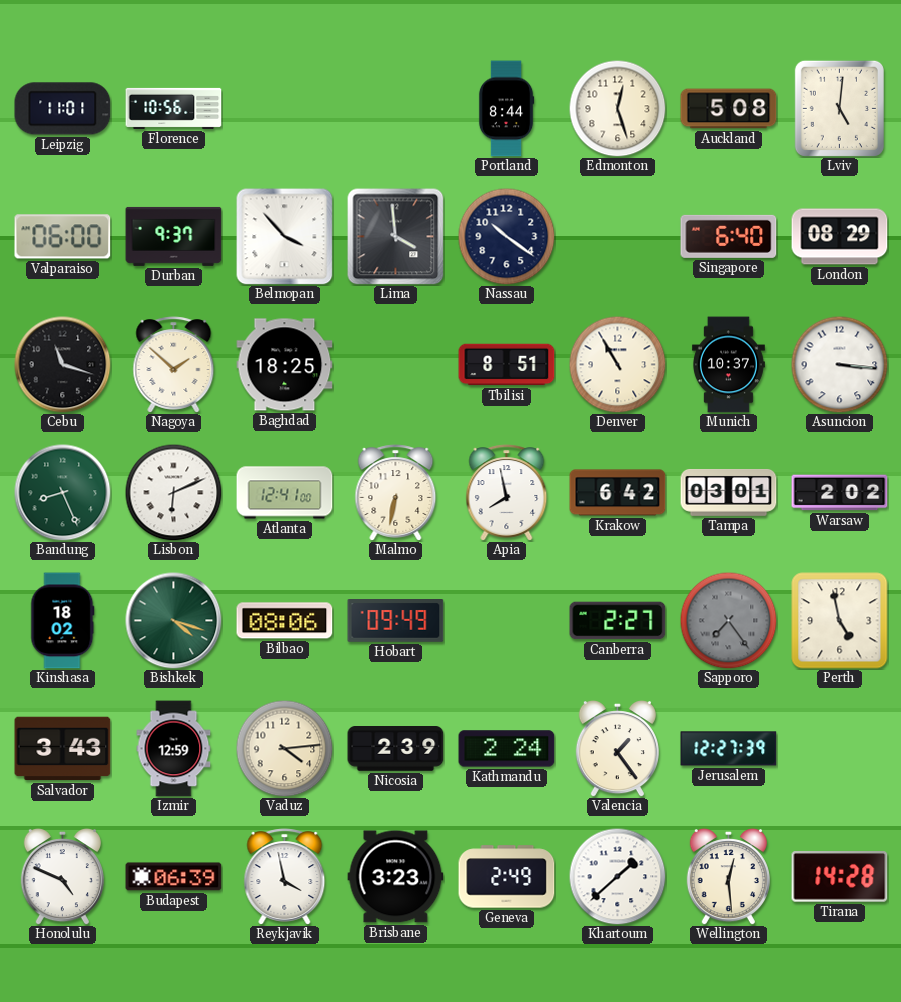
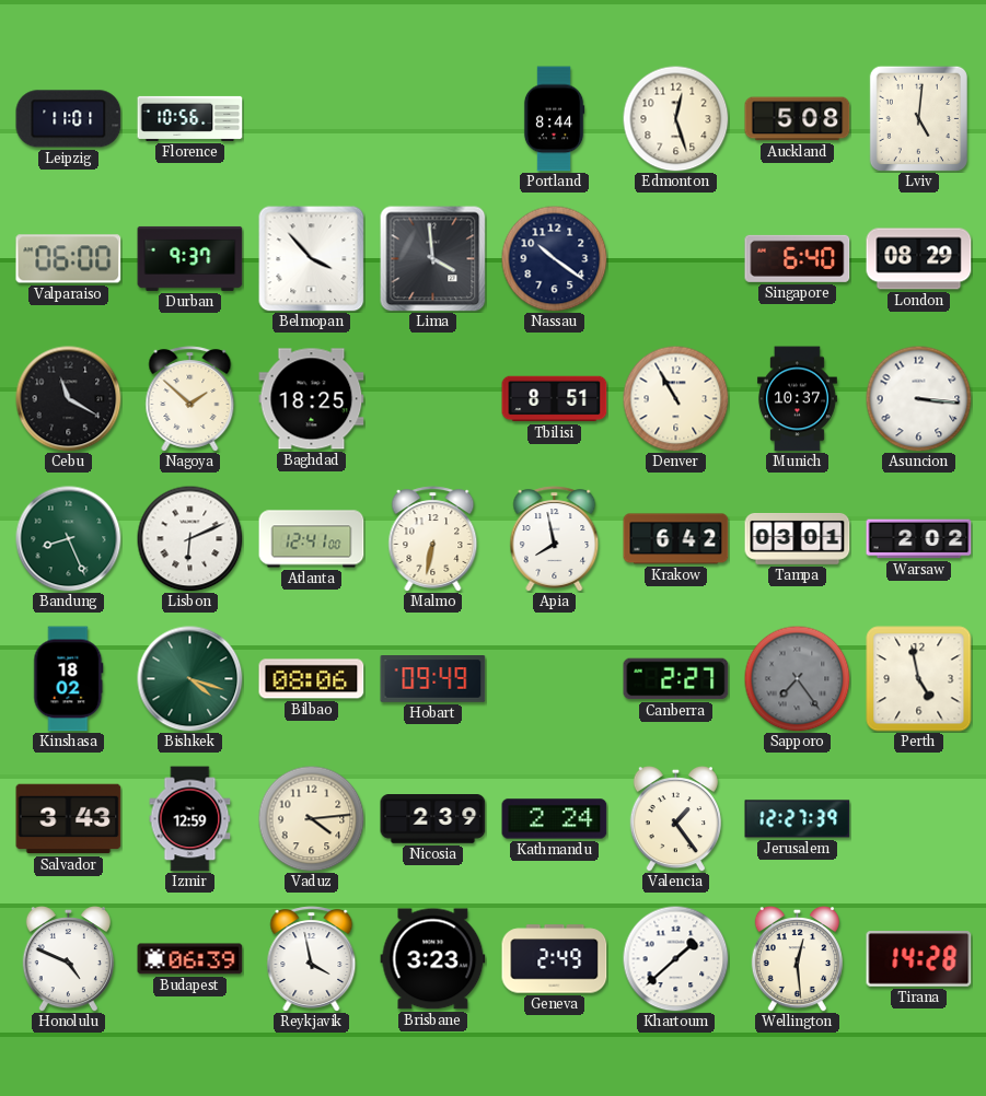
Cebu: 11:18 -> 11:20 (69, 399)
